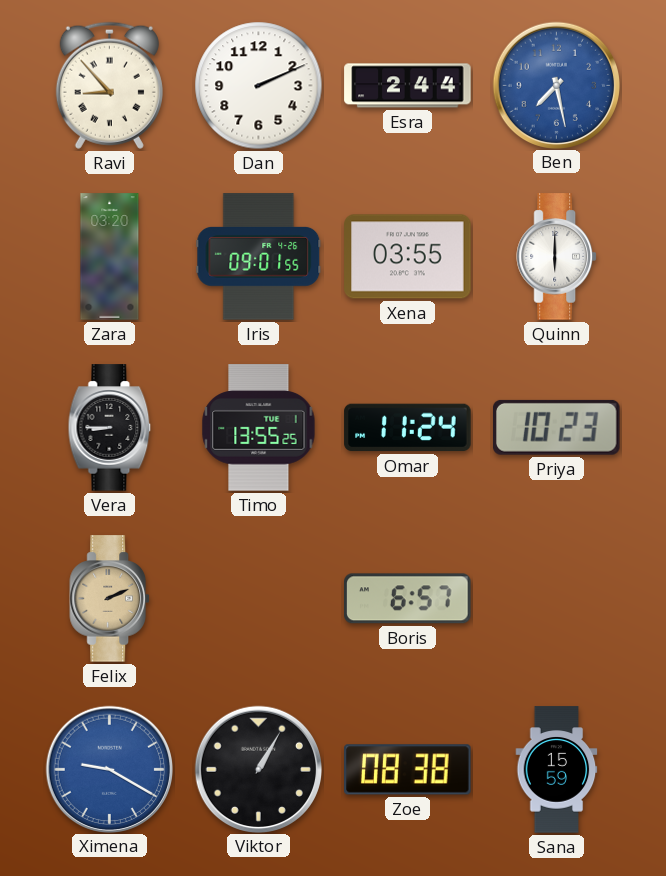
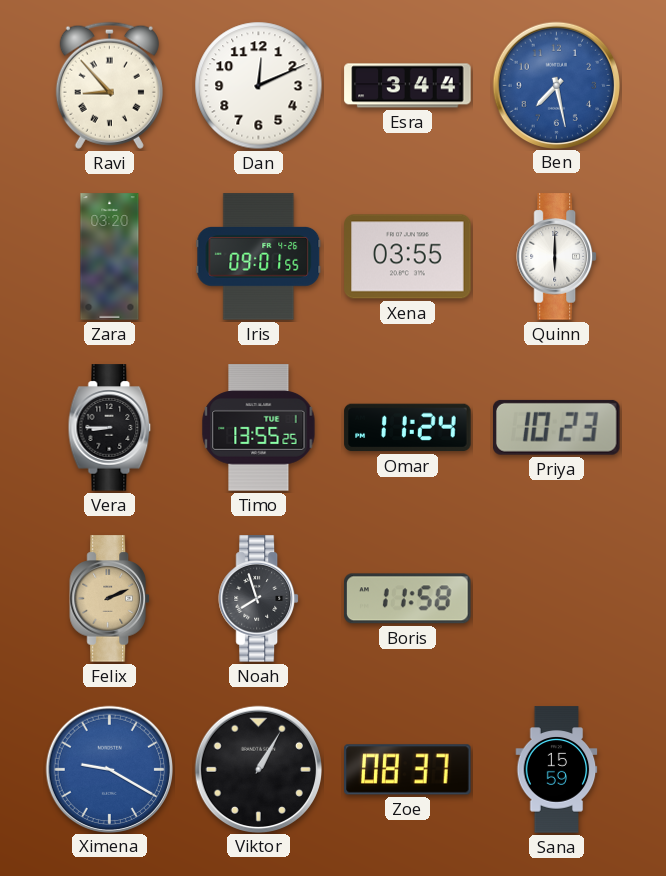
Dan: 2:11 -> 12:11 (259, 86)
Esra: 2:44 -> 3:44 (408, 86)
Noah: none -> 7:57 (258, 599)
Boris: 6:57 -> 11:58 (408, 599)
Zoe: 08:38 -> 08:37 (408, 770)
